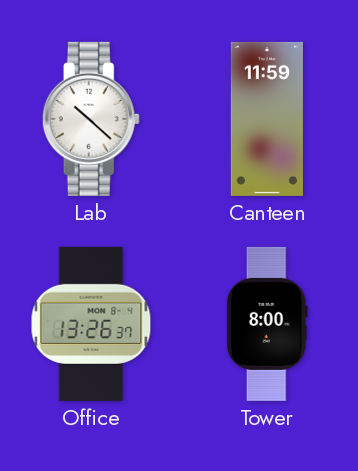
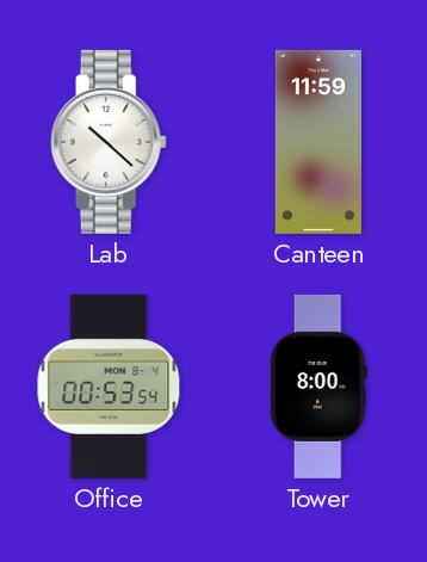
Office: 13:26 -> 00:53 (109, 387)
